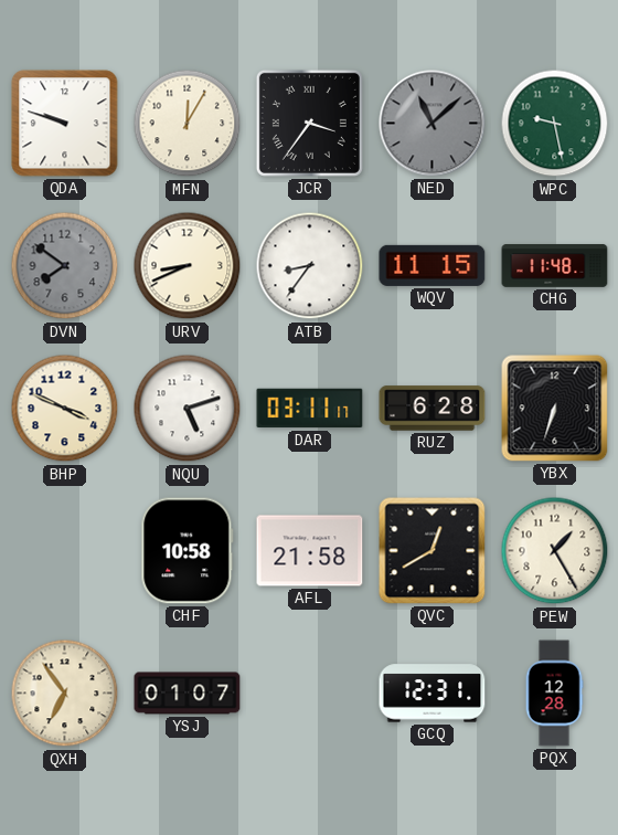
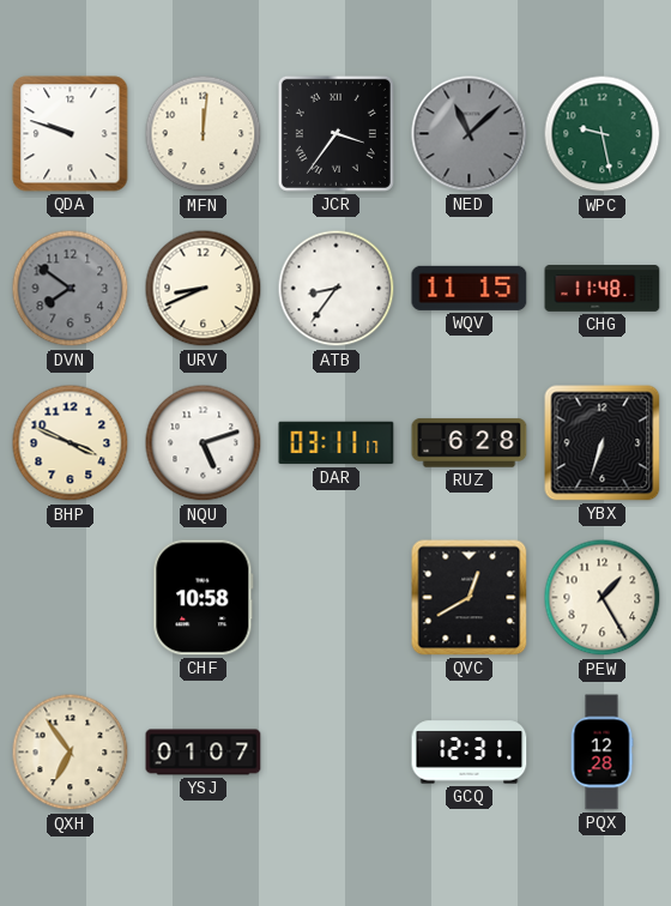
MFN: 12:05 -> 12:01 (204, 134)
AFL: 21:58 -> none (310, 551)
